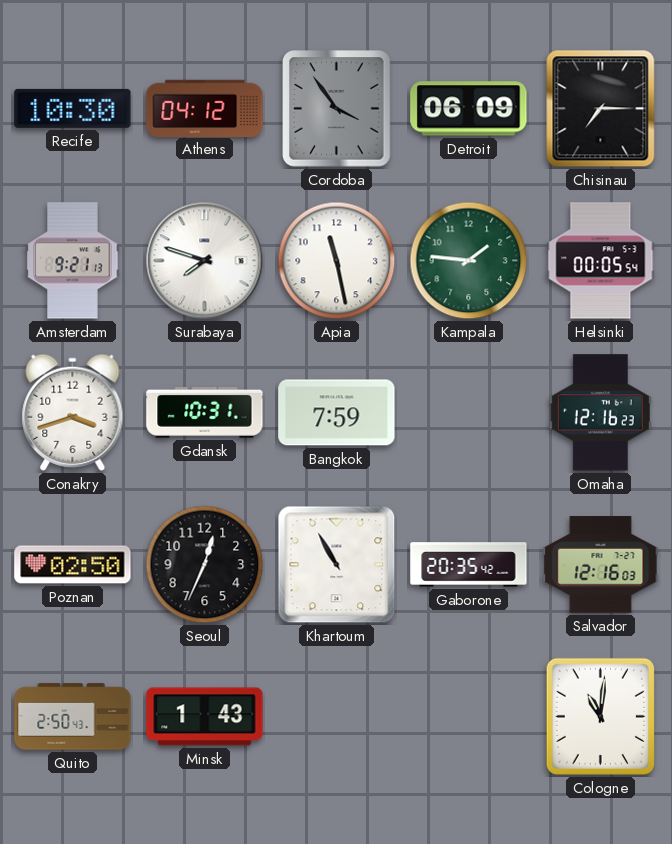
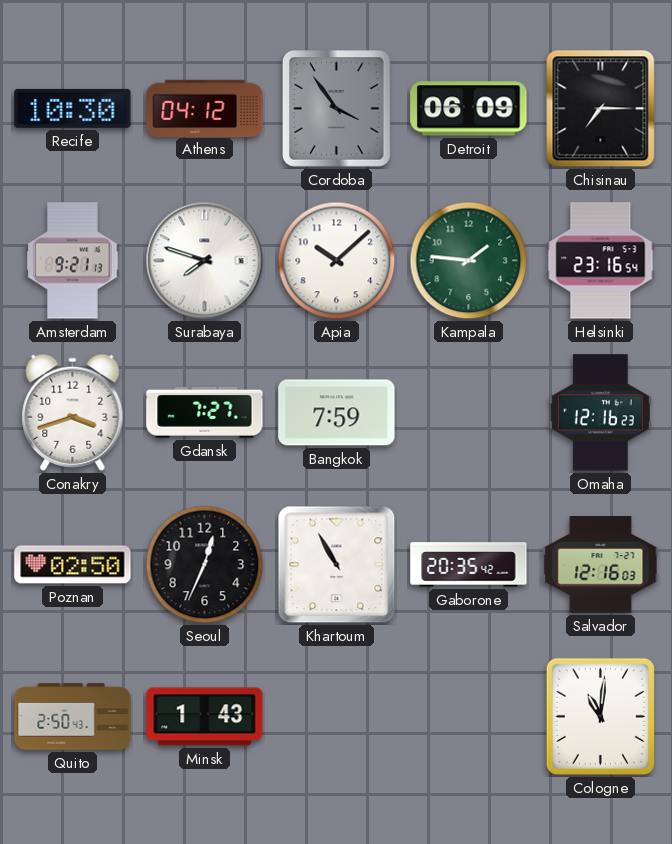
Apia: 11:28 -> 10:08 (337, 261)
Helsinki: 00:05 -> 23:16 (601, 261)
Gdansk: 10:31 -> 7:27 (205, 412)
